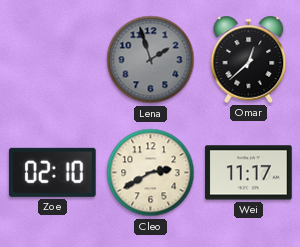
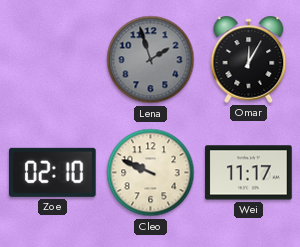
Omar: 12:38 -> 12:05 (249, 59)
Cleo: 2:40 -> 9:49 (151, 173)
